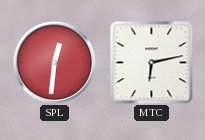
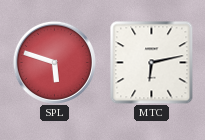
SPL: 12:31 -> 5:48 (54, 62)
